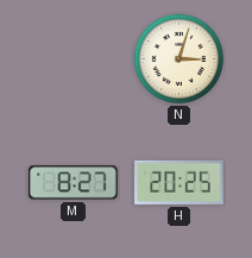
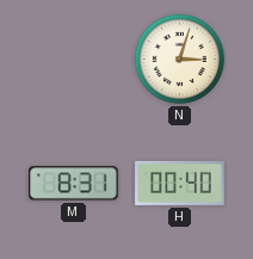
M: 8:27 -> 8:31 (74, 184)
H: 20:25 -> 00:40 (180, 183)
